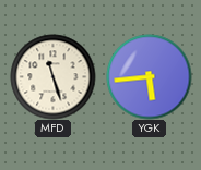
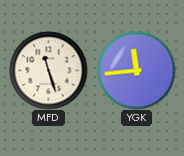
YGK: 5:44 -> 11:44 (136, 70)
